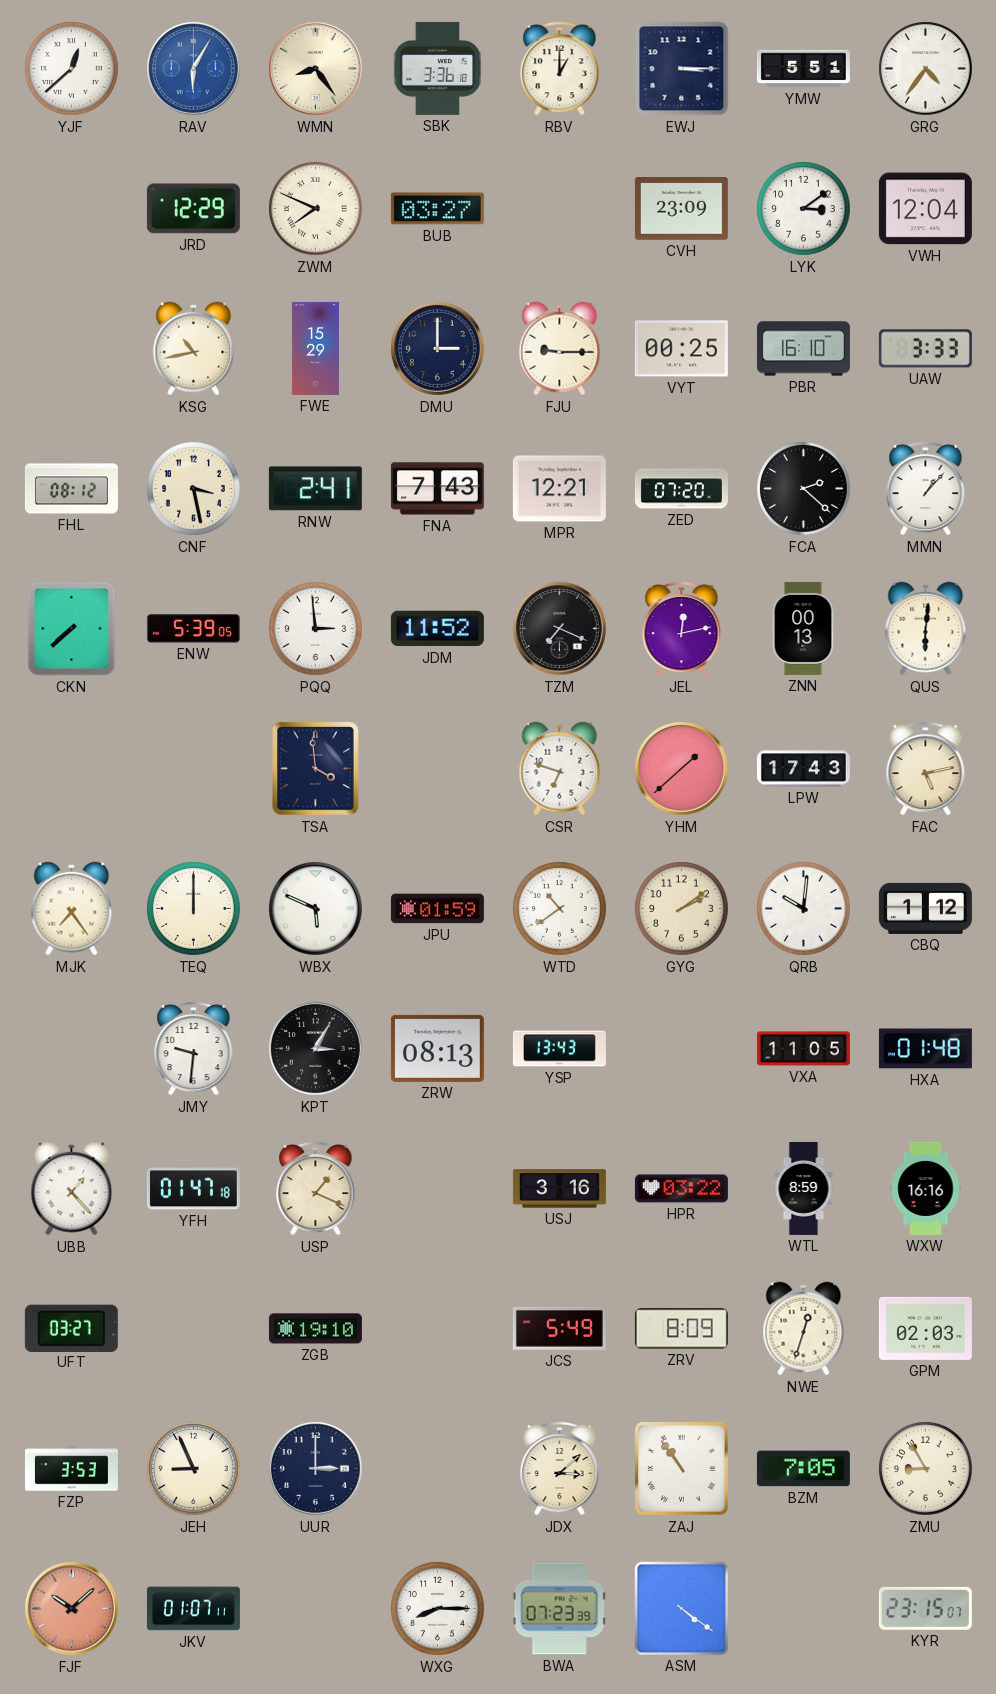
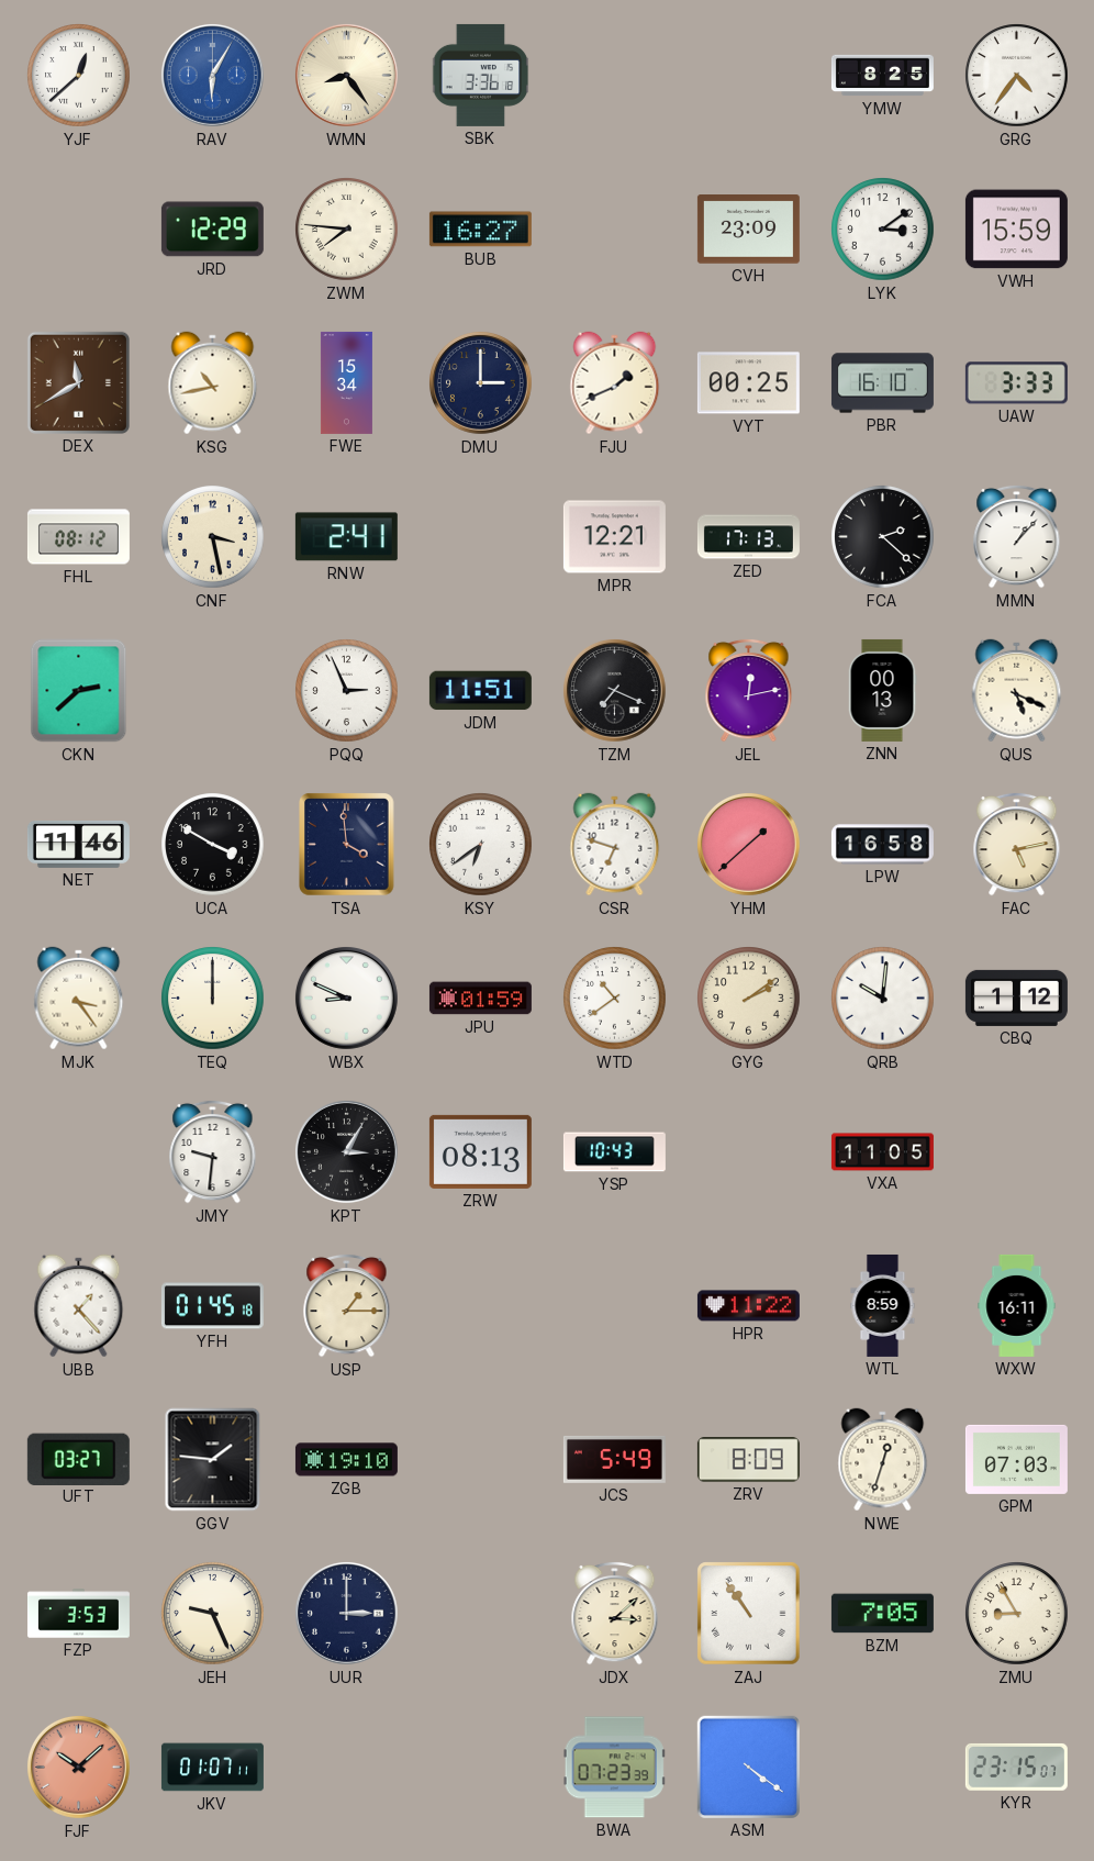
RBV: 1:00 -> none (560, 68)
EWJ: 3:15 -> none (682, 69)
YMW: 5:51 -> 8:25 (882, 76)
ZWM: 7:49 -> 7:46 (347, 230)
BUB: 03:27 -> 16:27 (480, 230)
VWH: 12:04 -> 15:59 (1016, 230)
DEX: none -> 11:40 (78, 382)
FWE: 15:29 -> 15:34 (346, 382)
FJU: 9:15 -> 1:41 (615, 383)
FNA: 7:43 -> none (437, 489)
ZED: 07:20 -> 17:13 (748, 537)
CKN: 7:38 -> 2:38 (79, 691)
ENW: 5:39 -> none (193, 629)
PQQ: 2:59 -> 2:56 (347, 691)
JDM: 11:52 -> 11:51 (480, 691)
QUS: 6:01 -> 5:19 (1017, 691)
NET: none -> 11:46 (78, 844)
UCA: none -> 3:50 (213, 845)
KSY: none -> 6:39 (481, 845)
LPW: 17:43 -> 16:58 (882, 845)
MJK: 7:24 -> 3:24 (79, 999)
WBX: 5:49 -> 8:49 (346, 998)
YSP: 13:43 -> 10:43 (614, 1152)
HXA: 01:48 -> none (925, 1049)
YFH: 01:47 -> 01:45 (212, 1306)
USP: 1:19 -> 1:15 (347, 1305)
USJ: 3:16 -> none (559, 1189)
HPR: 03:22 -> 11:22 (748, 1306)
WXW: 16:16 -> 16:11 (1017, 1305)
GGV: none -> 1:46 (213, 1460)
GPM: 02:03 -> 07:03 (1016, 1459)
JEH: 8:56 -> 9:26 (213, 1614)
WXG: 8:15 -> none (438, 1609)
